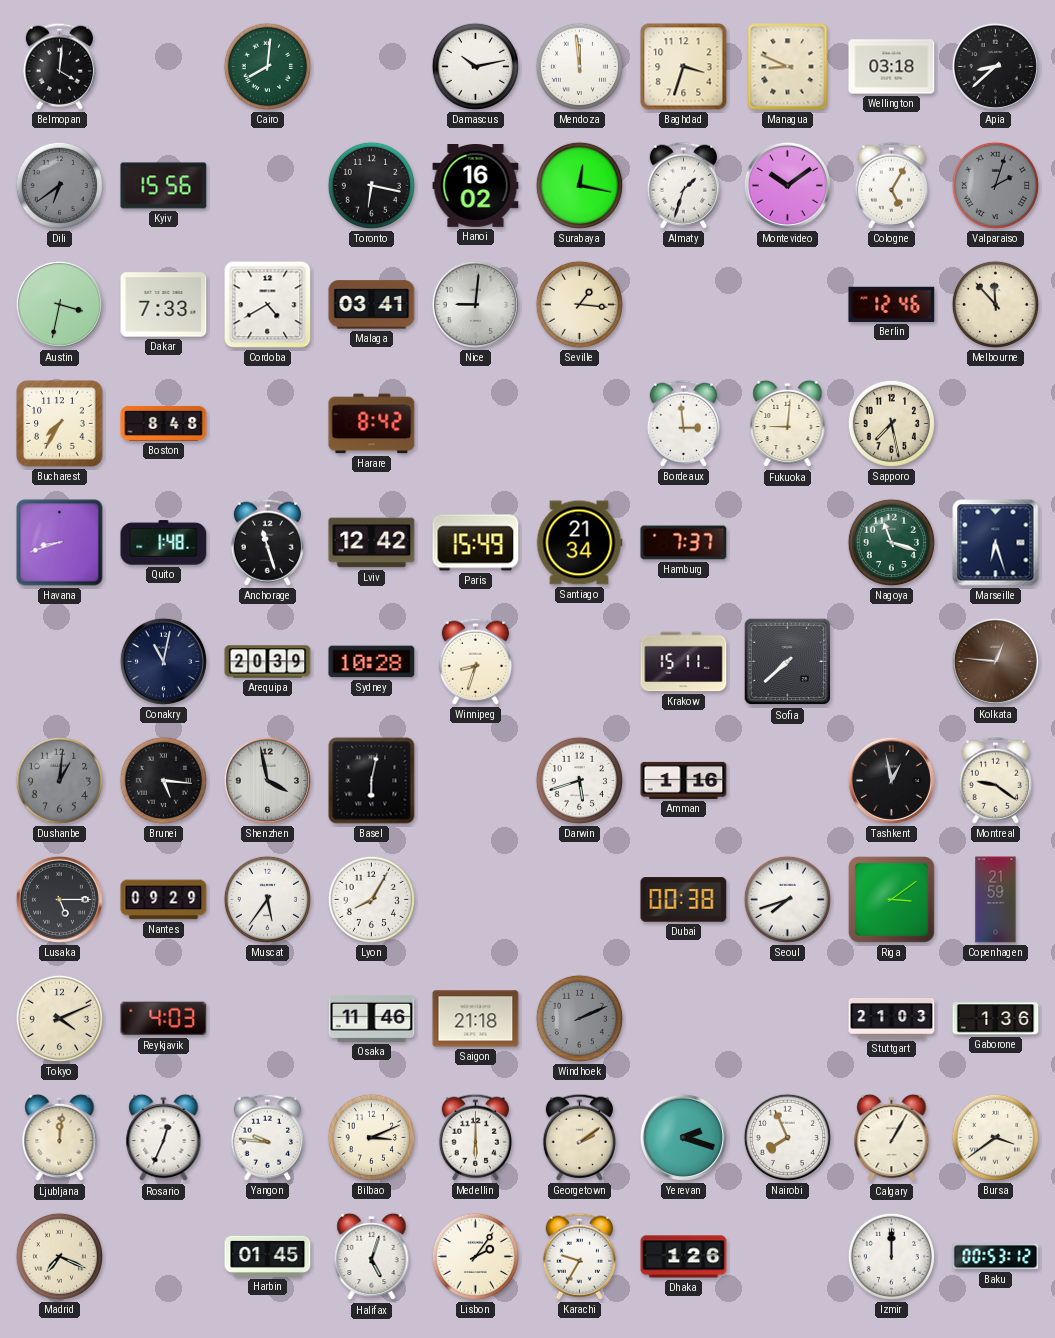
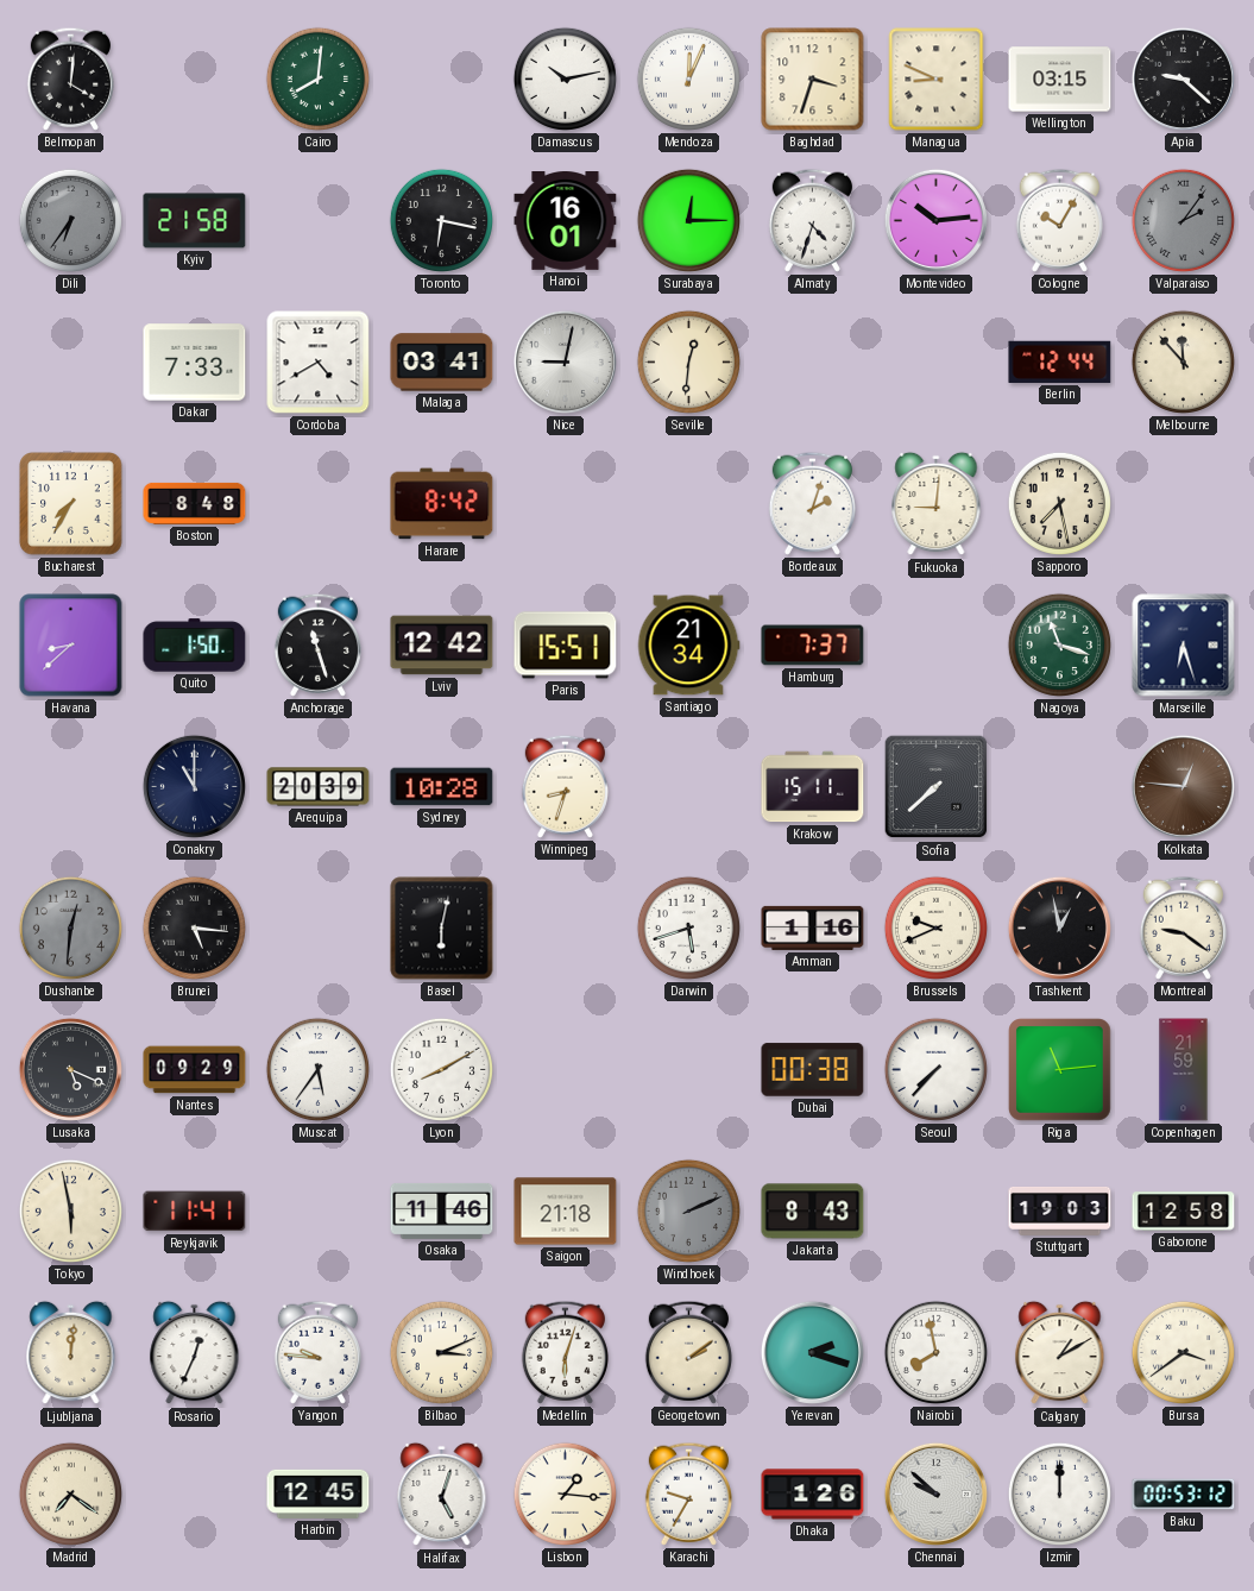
Mendoza: 11:59 -> 12:04 (688, 78)
Wellington: 03:18 -> 03:15 (1060, 80)
Apia: 8:38 -> 9:22 (1183, 78)
Dili: 6:39 -> 6:36 (70, 220)
Kyiv: 15:56 -> 21:58 (195, 221)
Hanoi: 16:02 -> 16:01 (566, 221)
Surabaya: 12:17 -> 12:15 (688, 220)
Almaty: 1:33 -> 4:33 (812, 220)
Montevideo: 10:09 -> 10:14 (935, 220)
Cologne: 5:05 -> 10:05 (1059, 220)
Valparaiso: 2:03 -> 2:06 (1183, 220)
Austin: 3:32 -> none (59, 304)
Nice: 9:01 -> 9:02 (565, 361)
Seville: 1:16 -> 12:31 (688, 361)
Berlin: 12:46 -> 12:44 (1060, 361)
Bordeaux: 2:59 -> 2:03 (812, 503)
Havana: 8:42 -> 8:38 (71, 646)
Quito: 1:48 -> 1:50 (195, 646)
Paris: 15:49 -> 15:51 (566, 646)
Conakry: 11:02 -> 11:00 (194, 786)
Dushanbe: 1:01 -> 12:31 (70, 927)
Shenzhen: 3:58 -> none (267, 780)
Brussels: none -> 9:41 (935, 927)
Lusaka: 5:15 -> 5:19 (70, 1069)
Lyon: 8:05 -> 8:10 (441, 1069)
Seoul: 7:42 -> 7:37 (935, 1069)
Riga: 3:09 -> 11:14 (1060, 1070)
Tokyo: 4:11 -> 5:58 (70, 1210)
Reykjavik: 4:03 -> 11:41 (195, 1212)
Jakarta: none -> 8:43 (813, 1212)
Stuttgart: 21:03 -> 19:03 (1060, 1212)
Gaborone: 1:36 -> 12:58 (1184, 1212)
Medellin: 6:00 -> 6:03 (565, 1352)
Nairobi: 7:56 -> 7:58 (935, 1352)
Calgary: 1:05 -> 1:10 (1060, 1353)
Madrid: 7:19 -> 7:21 (70, 1493)
Harbin: 01:45 -> 12:45 (319, 1493)
Lisbon: 2:06 -> 1:16 (565, 1493)
Chennai: none -> 9:52 (935, 1493)
